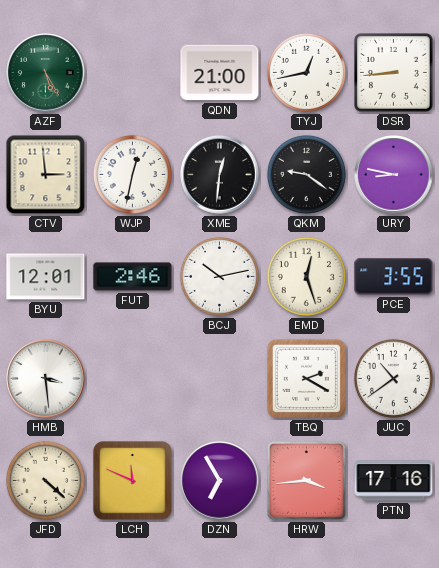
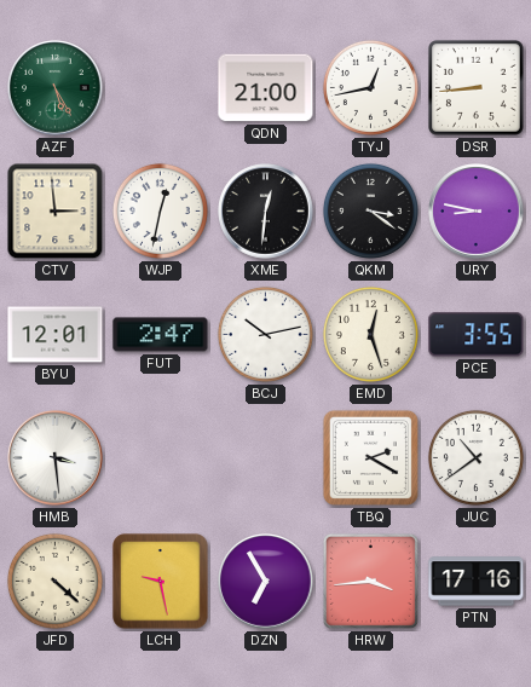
QKM: 9:21 -> 3:21 (370, 210)
FUT: 2:46 -> 2:47 (161, 335)
LCH: 11:49 -> 9:28 (161, 582)
